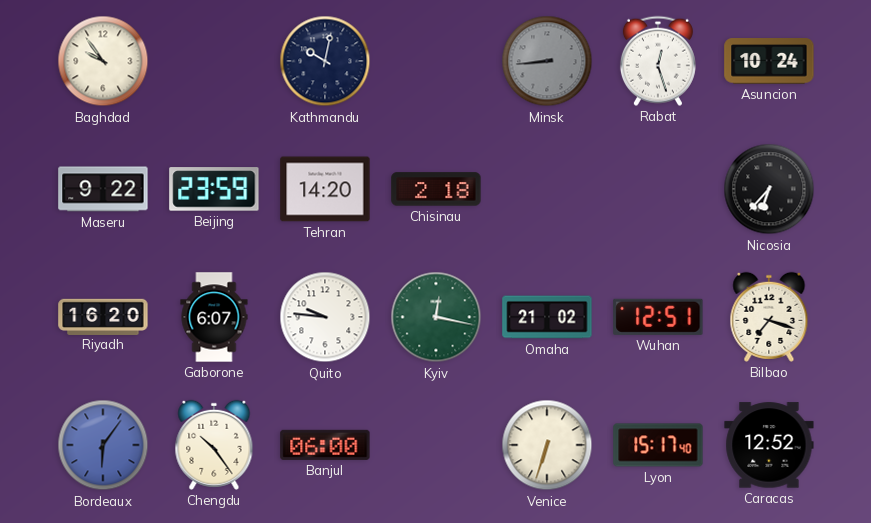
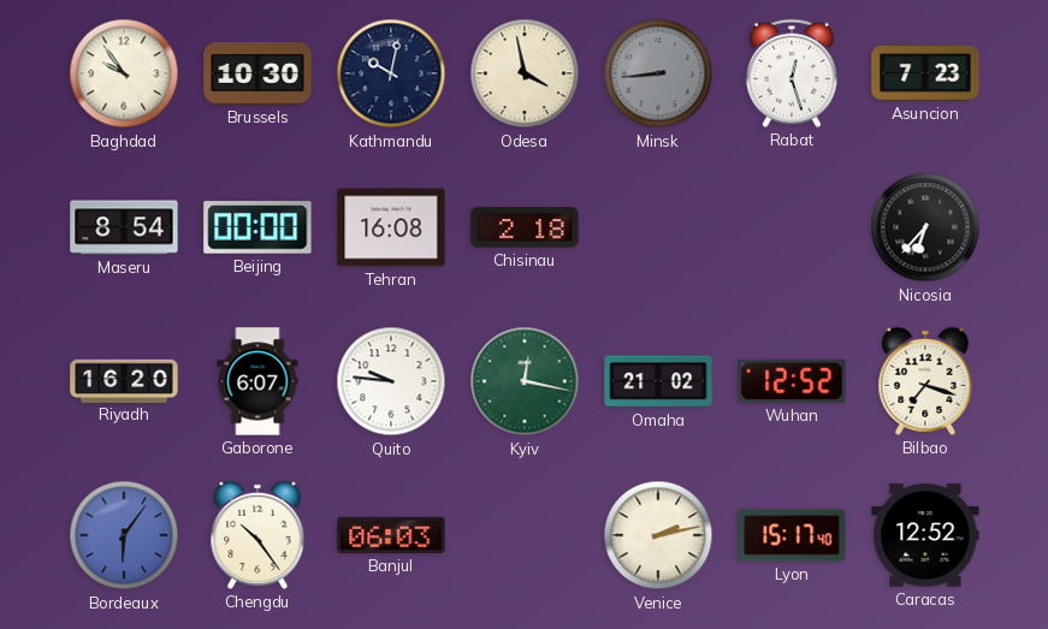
Brussels: none -> 10:30 (257, 73)
Odesa: none -> 3:58 (525, 73)
Asuncion: 10:24 -> 7:23 (925, 73)
Maseru: 9:22 -> 8:54 (124, 227)
Beijing: 23:59 -> 00:00 (257, 227)
Tehran: 14:20 -> 16:08 (391, 227)
Wuhan: 12:51 -> 12:52 (792, 381)
Banjul: 06:00 -> 06:03 (391, 535)
Venice: 6:33 -> 2:13 (658, 535)
